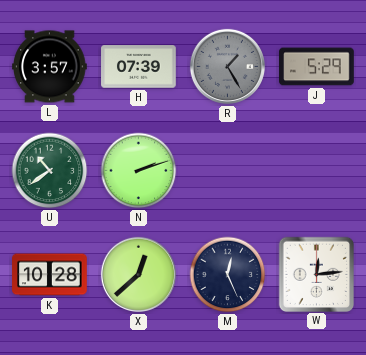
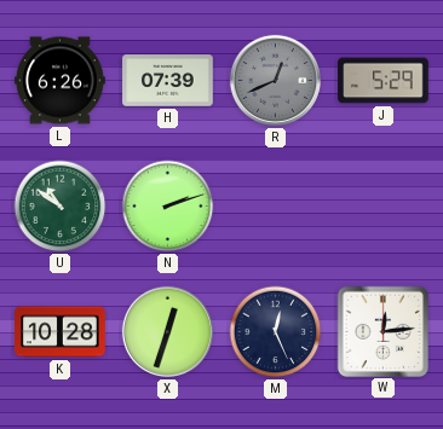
L: 3:57 -> 6:26 (61, 81)
R: 1:25 -> 12:41 (275, 80)
U: 10:39 -> 10:51 (61, 207)
X: 12:38 -> 12:33 (167, 331)
